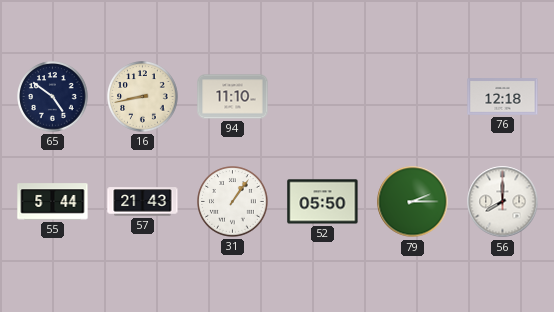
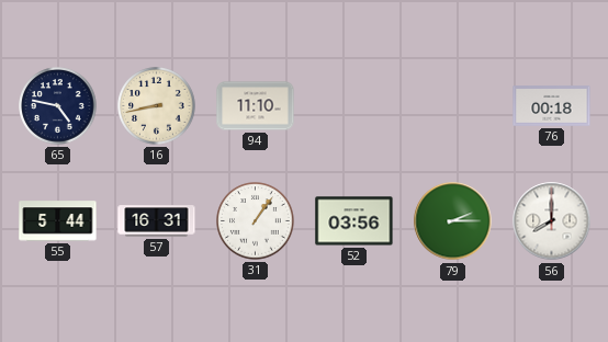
65: 4:51 -> 4:47 (58, 106)
76: 12:18 -> 00:18 (552, 106)
57: 21:43 -> 16:31 (157, 221)
52: 05:50 -> 03:56 (354, 221)
